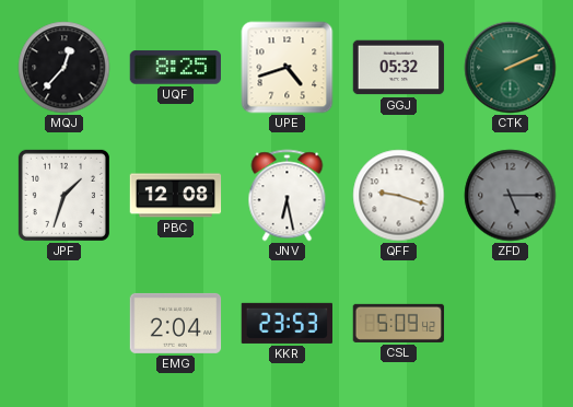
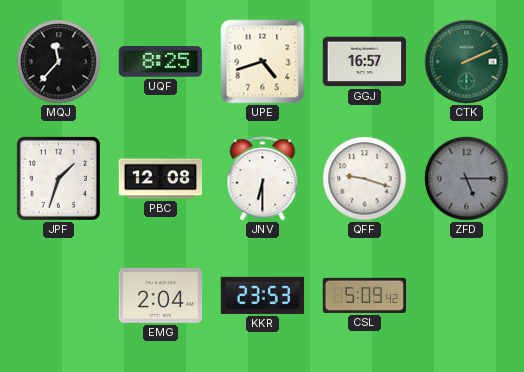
MQJ: 12:37 -> 11:37 (59, 62)
GGJ: 05:32 -> 16:57 (365, 62)
JNV: 6:28 -> 6:30 (263, 179)
